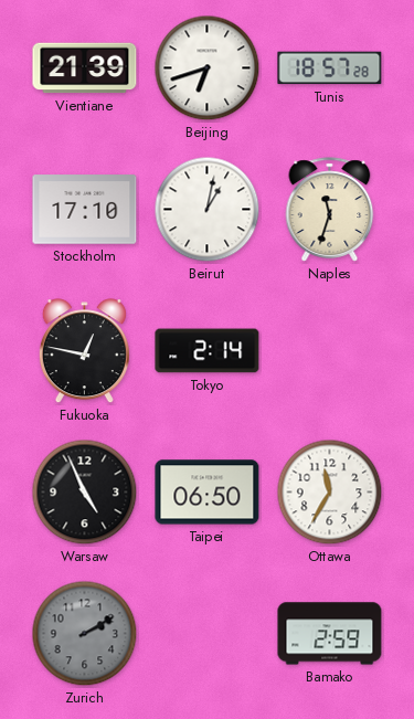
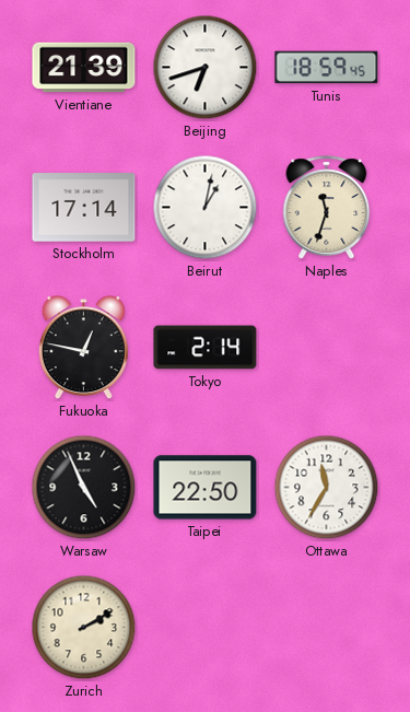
Tunis: 18:57 -> 18:59 (327, 68)
Stockholm: 17:10 -> 17:14 (84, 208)
Taipei: 06:50 -> 22:50 (206, 488)
Zurich dial: grey -> cream (84, 628)
Bamako: 2:59 -> none (330, 634)
